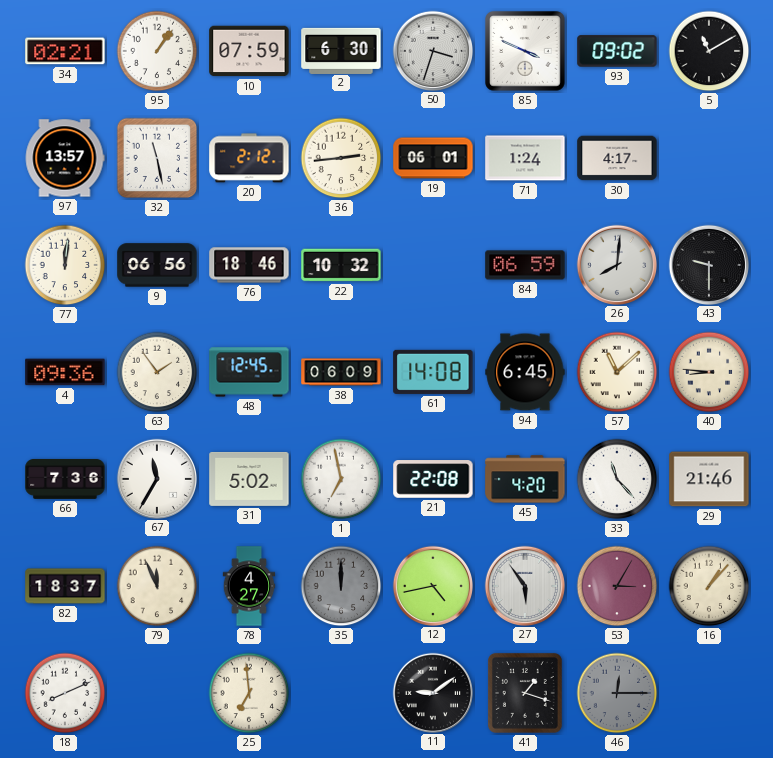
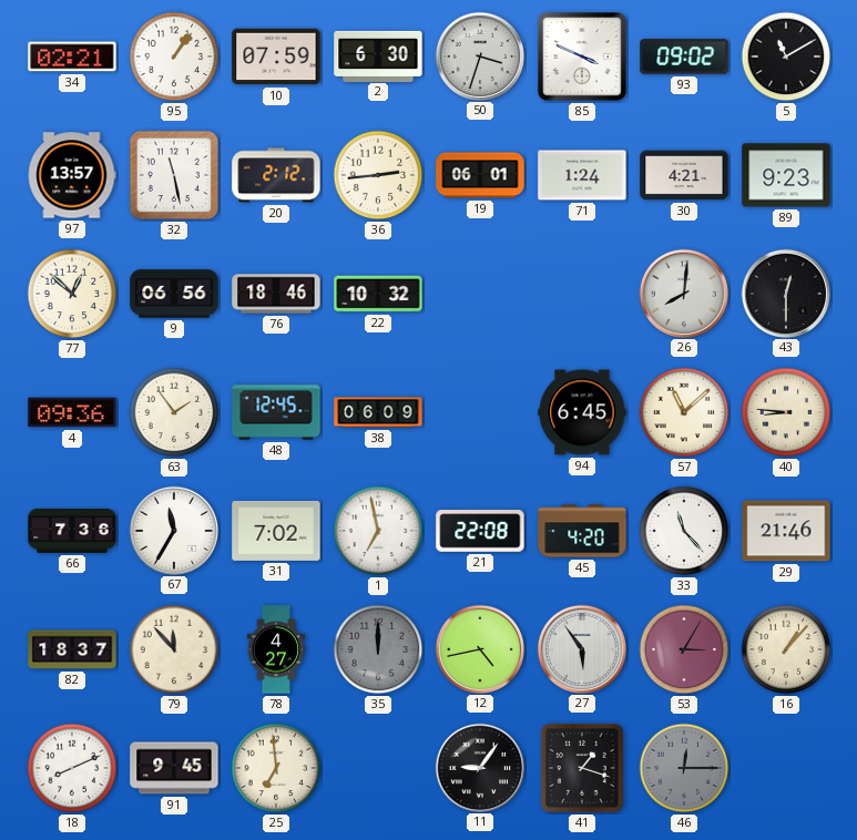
30: 4:17 -> 4:21 (684, 175)
89: none -> 9:23 (786, 175)
77: 12:01 -> 12:52 (72, 294)
84: 06:59 -> none (525, 265)
43: 9:30 -> 12:30 (785, 293)
61: 14:08 -> none (433, 372)
31: 5:02 -> 7:02 (276, 531)
79: 11:56 -> 11:53 (174, 649)
91: none -> 9:45 (174, 768)
11: 9:09 -> 9:06 (479, 767)
